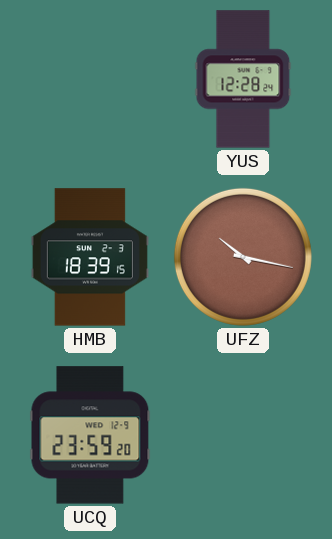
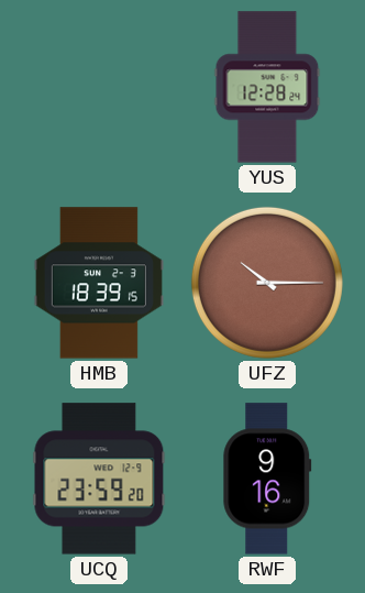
UFZ: 10:17 -> 10:15 (267, 283)
RWF: none -> 9:16 (267, 479)
